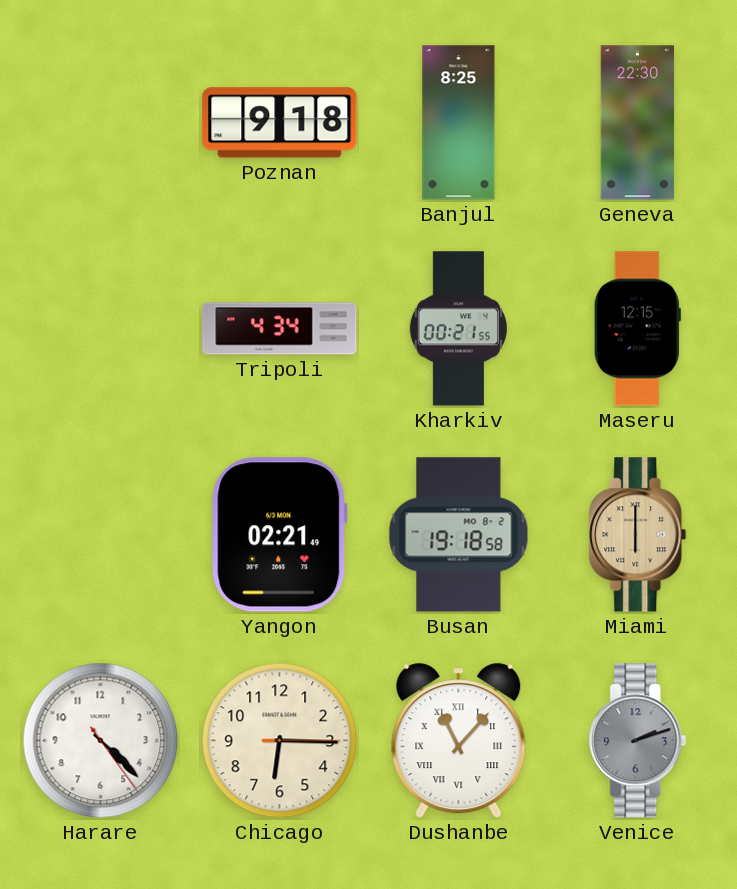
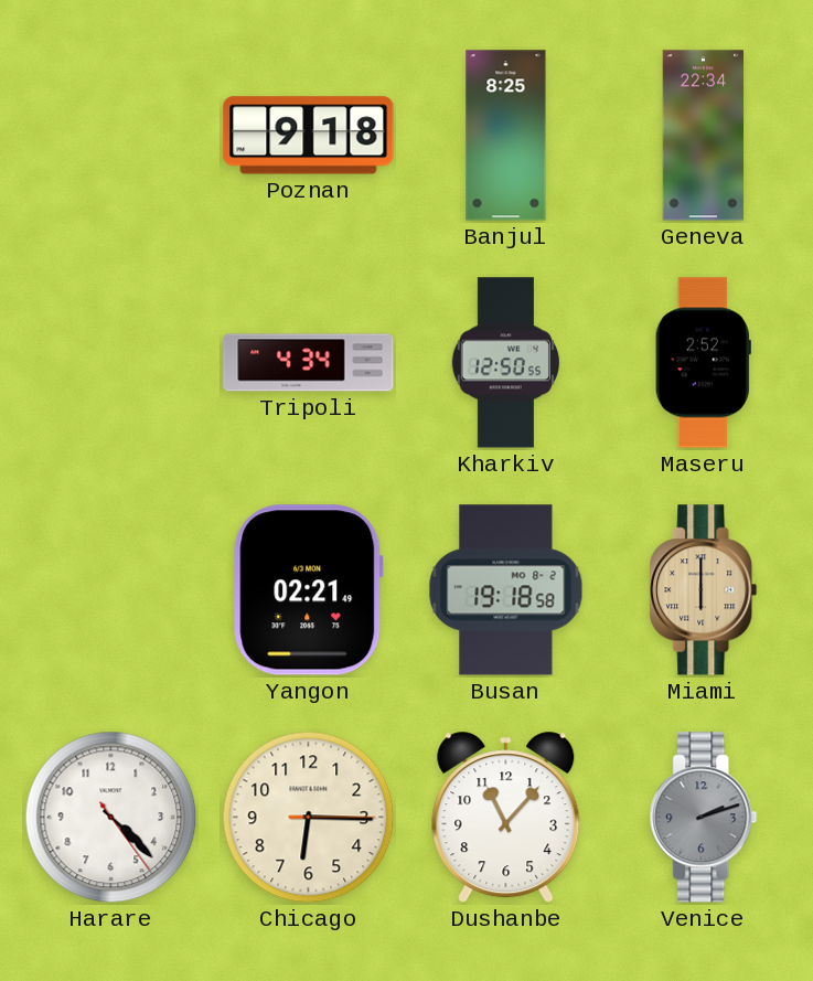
Geneva: 22:30 -> 22:34 (704, 136)
Kharkiv: 00:21 -> 12:50 (505, 363)
Maseru: 12:15 -> 2:52 (703, 363)
Dushanbe numerals: Roman -> Arabic (506, 818)
